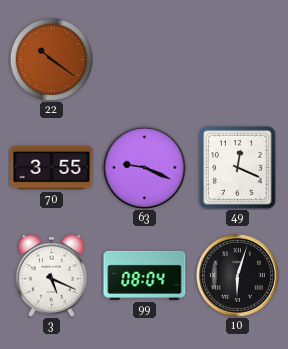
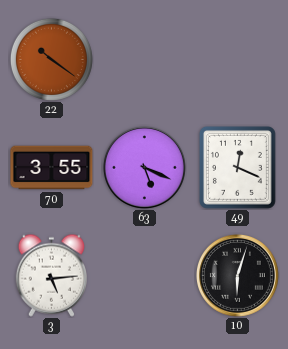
63: 9:19 -> 5:19 (144, 167)
3: 5:19 -> 5:14 (51, 275)
99: 08:04 -> none (145, 275)
